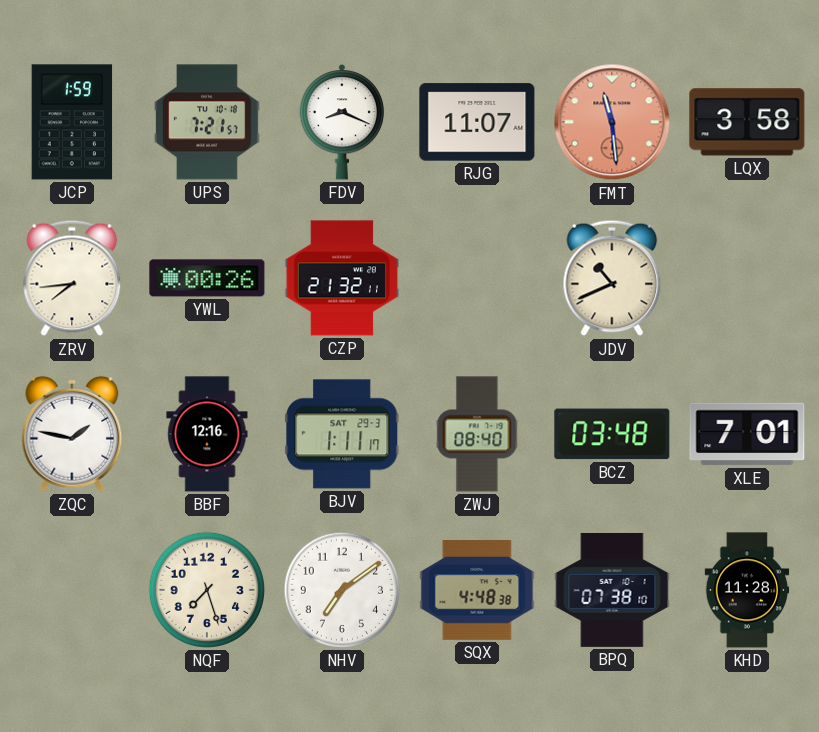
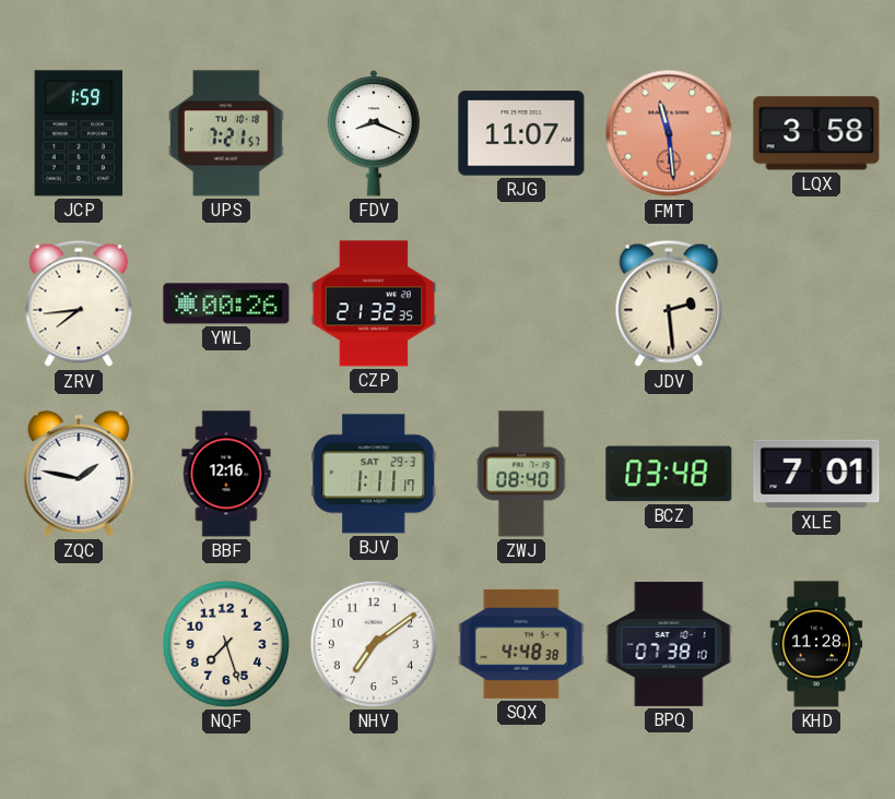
CZP: 21:32:11 -> 21:32:35 (373, 303)
JDV: 10:41 -> 2:29 (669, 303)
